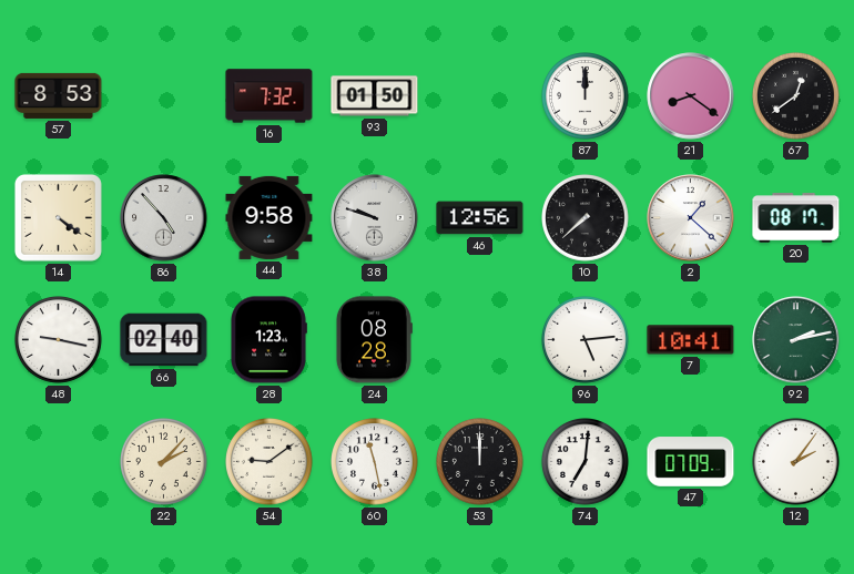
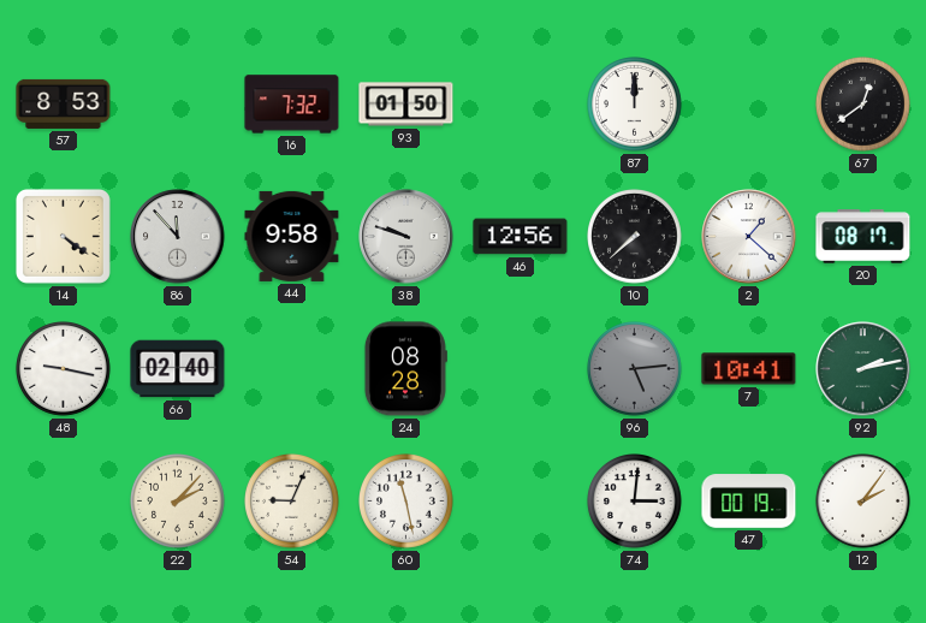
21: 8:21 -> none (691, 96)
86: 4:53 -> 11:53 (178, 237)
28: 1:23 -> none (268, 340)
96 dial: white -> grey (635, 369)
54: 9:09 -> 9:04 (292, 502)
53: 12:00 -> none (480, 462)
74: 7:01 -> 3:01 (635, 502)
47: 07:09 -> 00:19 (749, 502)
